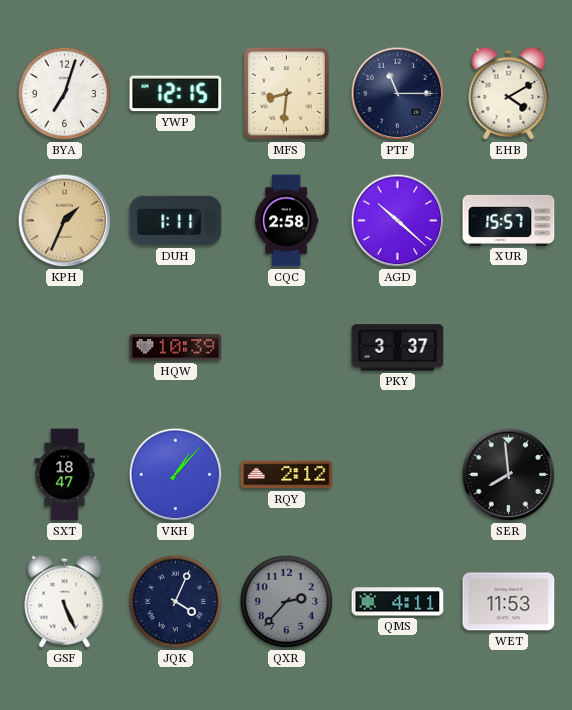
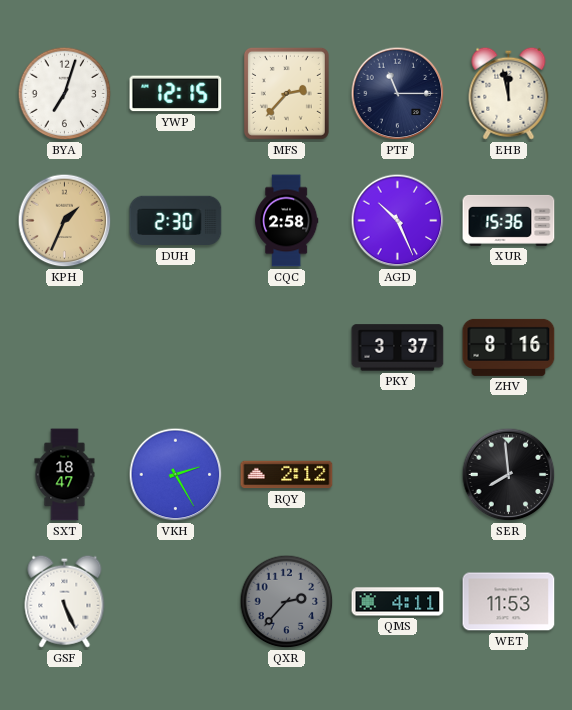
MFS: 8:31 -> 2:37 (286, 93)
EHB: 4:10 -> 11:58 (509, 93)
DUH: 1:11 -> 2:30 (176, 221)
AGD: 10:22 -> 10:26 (398, 221)
XUR: 15:57 -> 15:36 (509, 220)
HQW: 10:39 -> none (176, 348)
ZHV: none -> 8:16 (509, 347)
VKH: 1:07 -> 2:25 (176, 475)
JQK: 4:04 -> none (176, 602)
